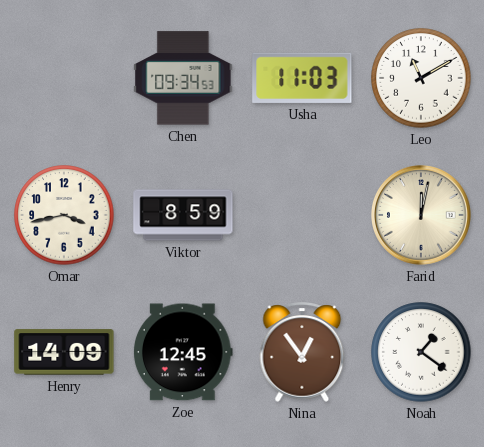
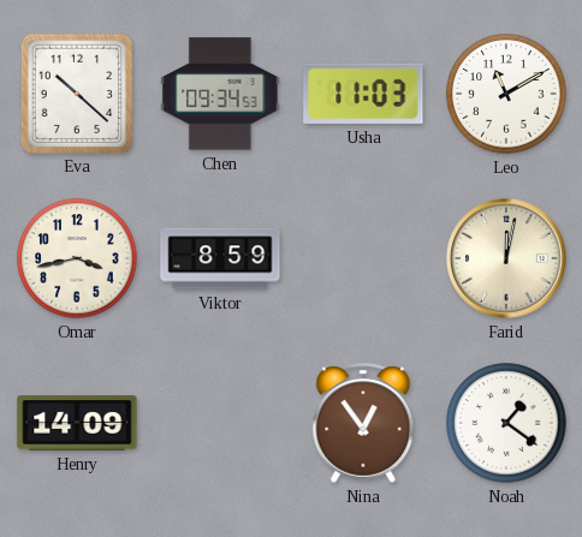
Eva: none -> 10:22 (76, 93)
Zoe: 12:45 -> none (183, 352)
